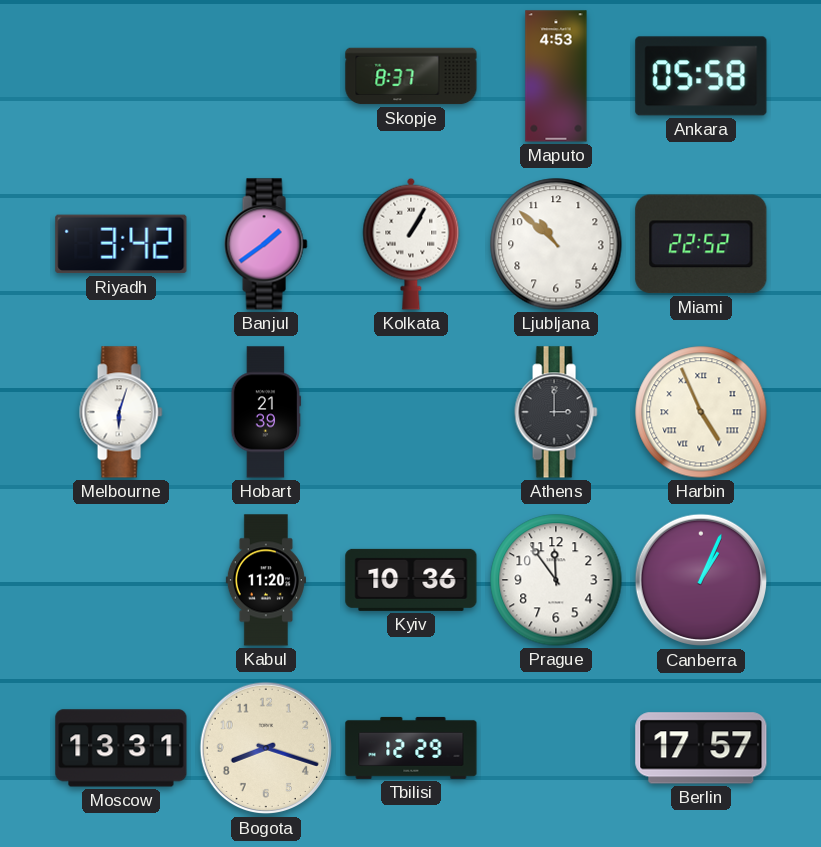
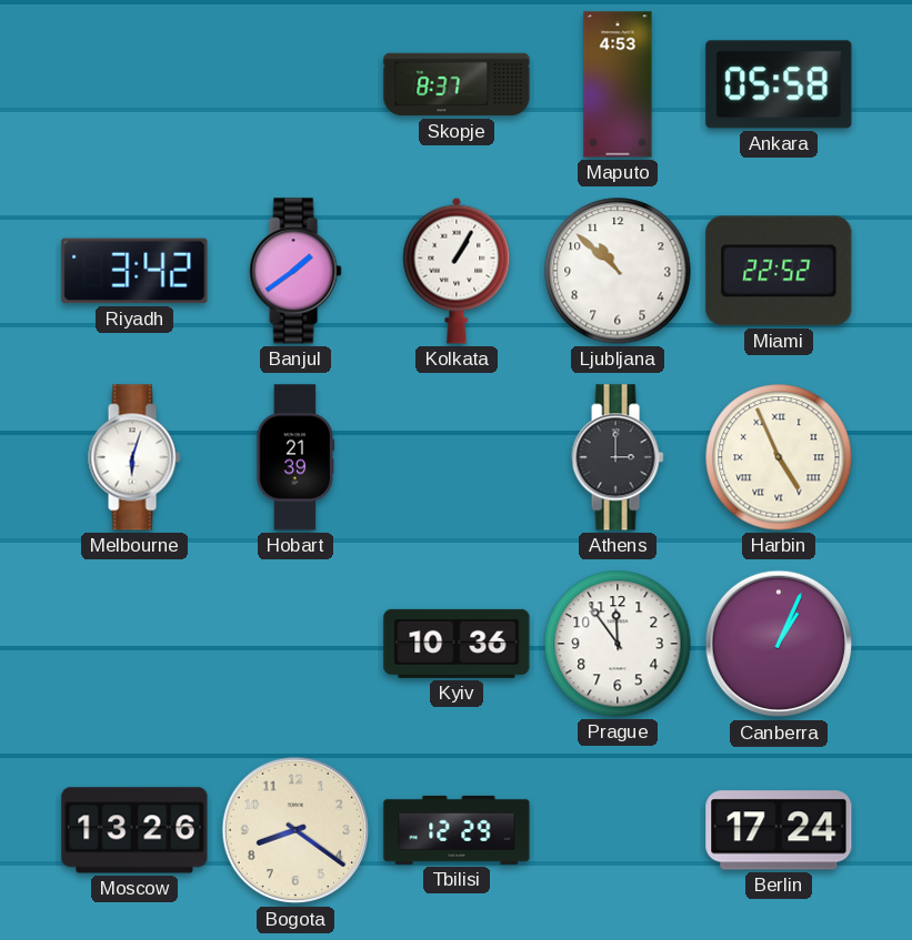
Kabul: 11:20 -> none (266, 580)
Moscow: 13:31 -> 13:26 (134, 830)
Bogota: 8:18 -> 8:21 (295, 830)
Berlin: 17:57 -> 17:24 (779, 830)
